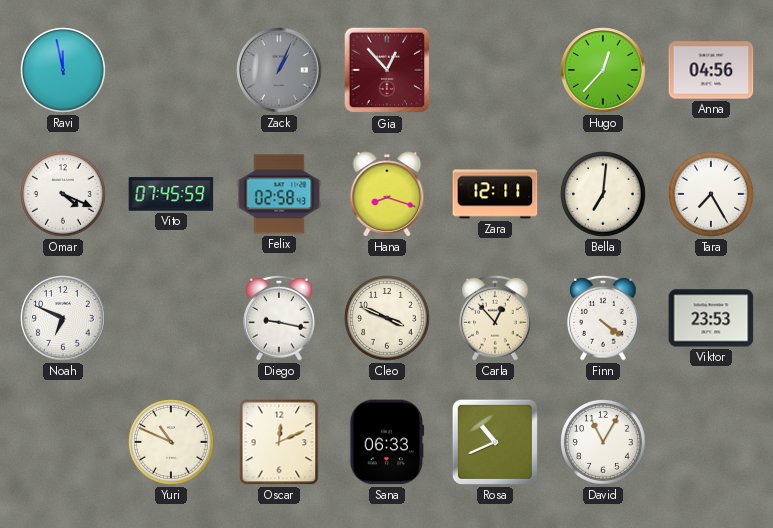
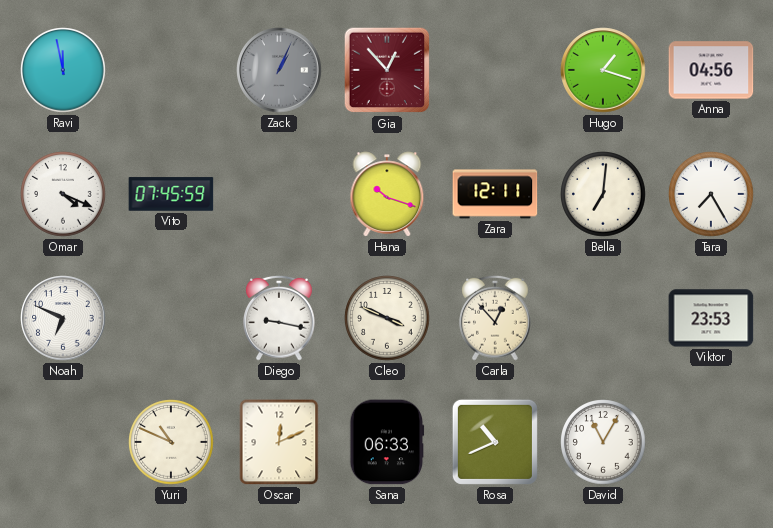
Hugo: 12:37 -> 1:18 (603, 70)
Felix: 02:58 -> none (279, 194)
Hana: 8:18 -> 10:18 (387, 194)
Finn: 4:21 -> none (603, 318)
